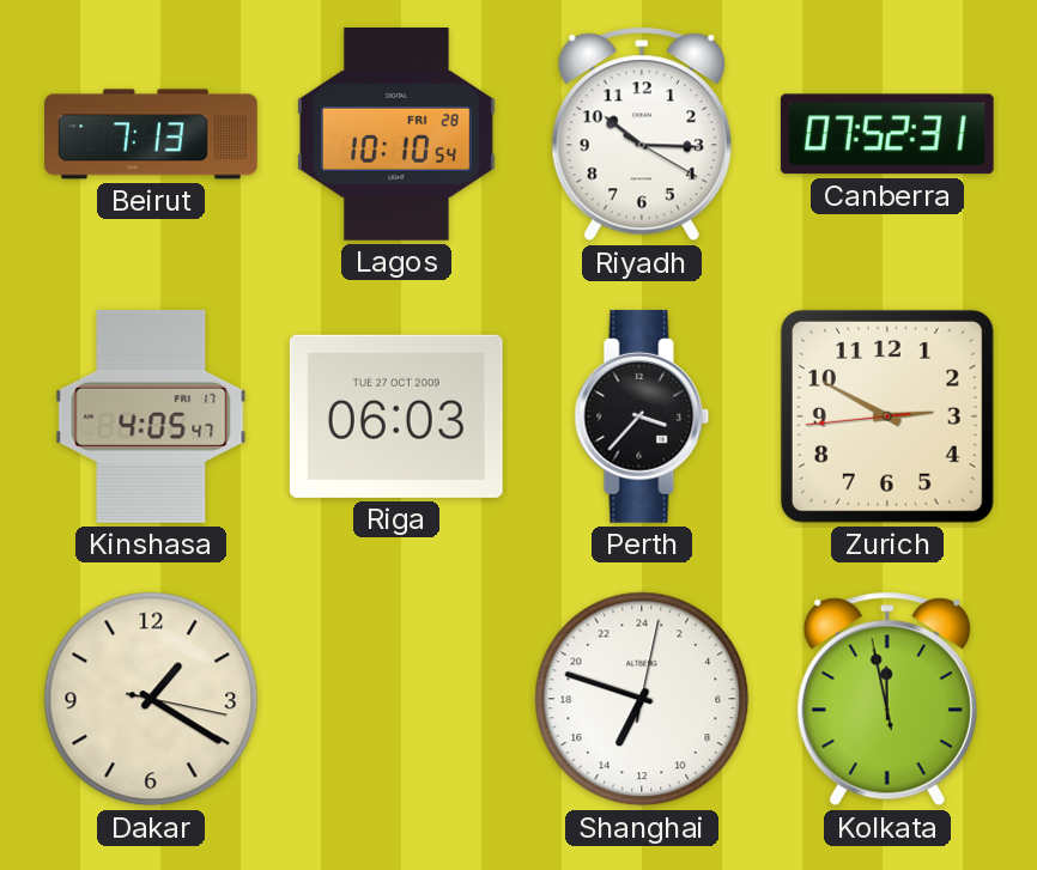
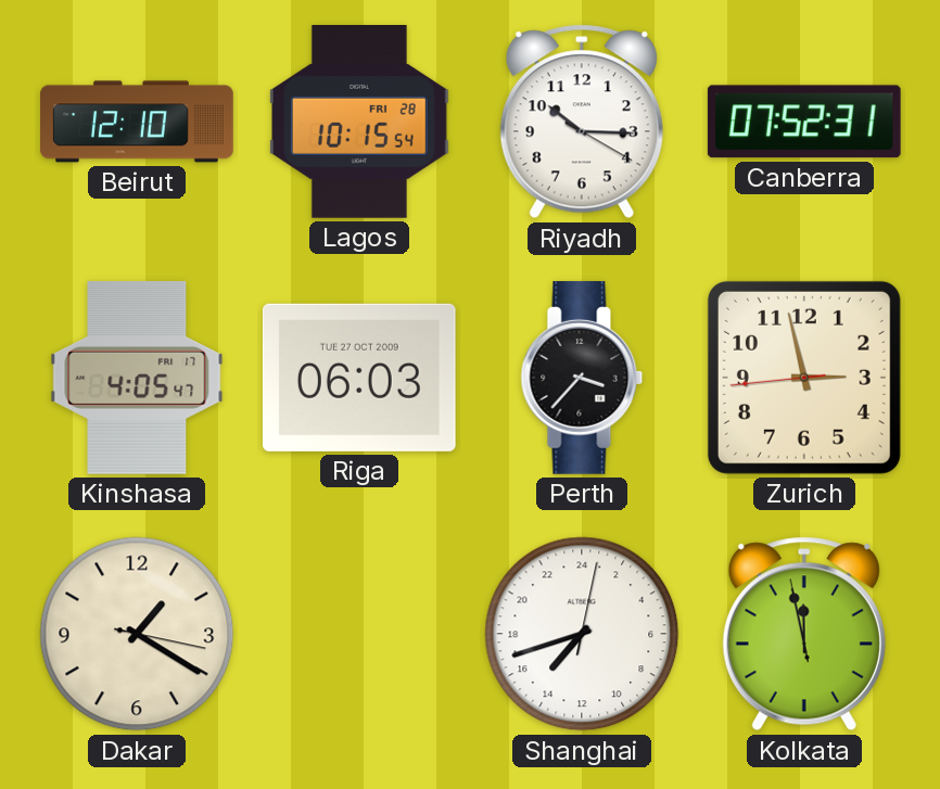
Beirut: 7:13 -> 12:10 (137, 122)
Lagos: 10:10 -> 10:15 (359, 123)
Zurich: 2:49 -> 2:57 (804, 378)
Shanghai: 13:48 -> 14:42 (582, 634)
